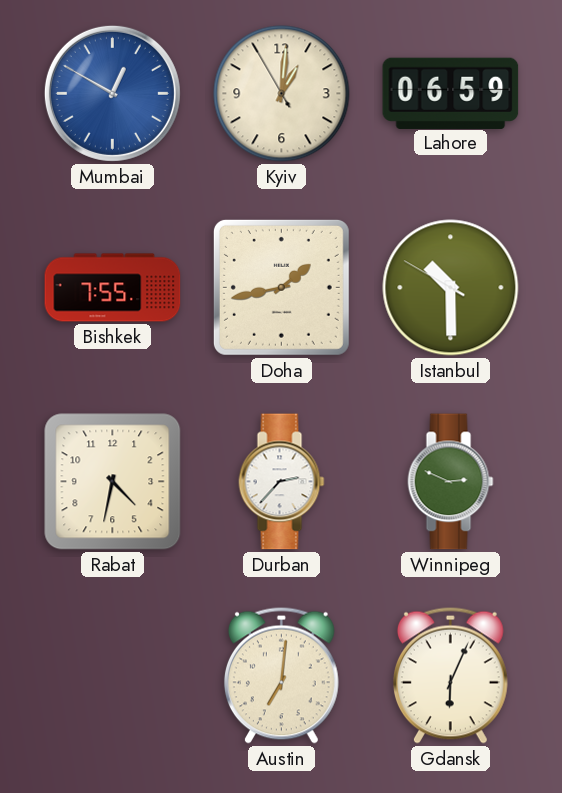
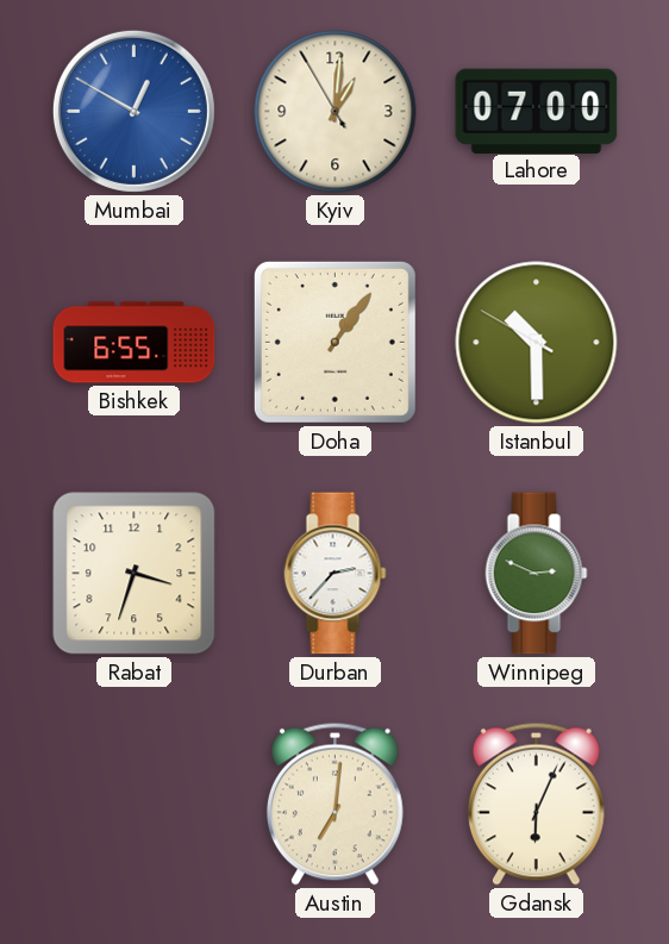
Lahore: 06:59 -> 07:00 (537, 111)
Bishkek: 7:55 -> 6:55 (135, 343)
Doha: 1:43 -> 1:06 (334, 342)
Rabat: 4:32 -> 3:33 (135, 574)
